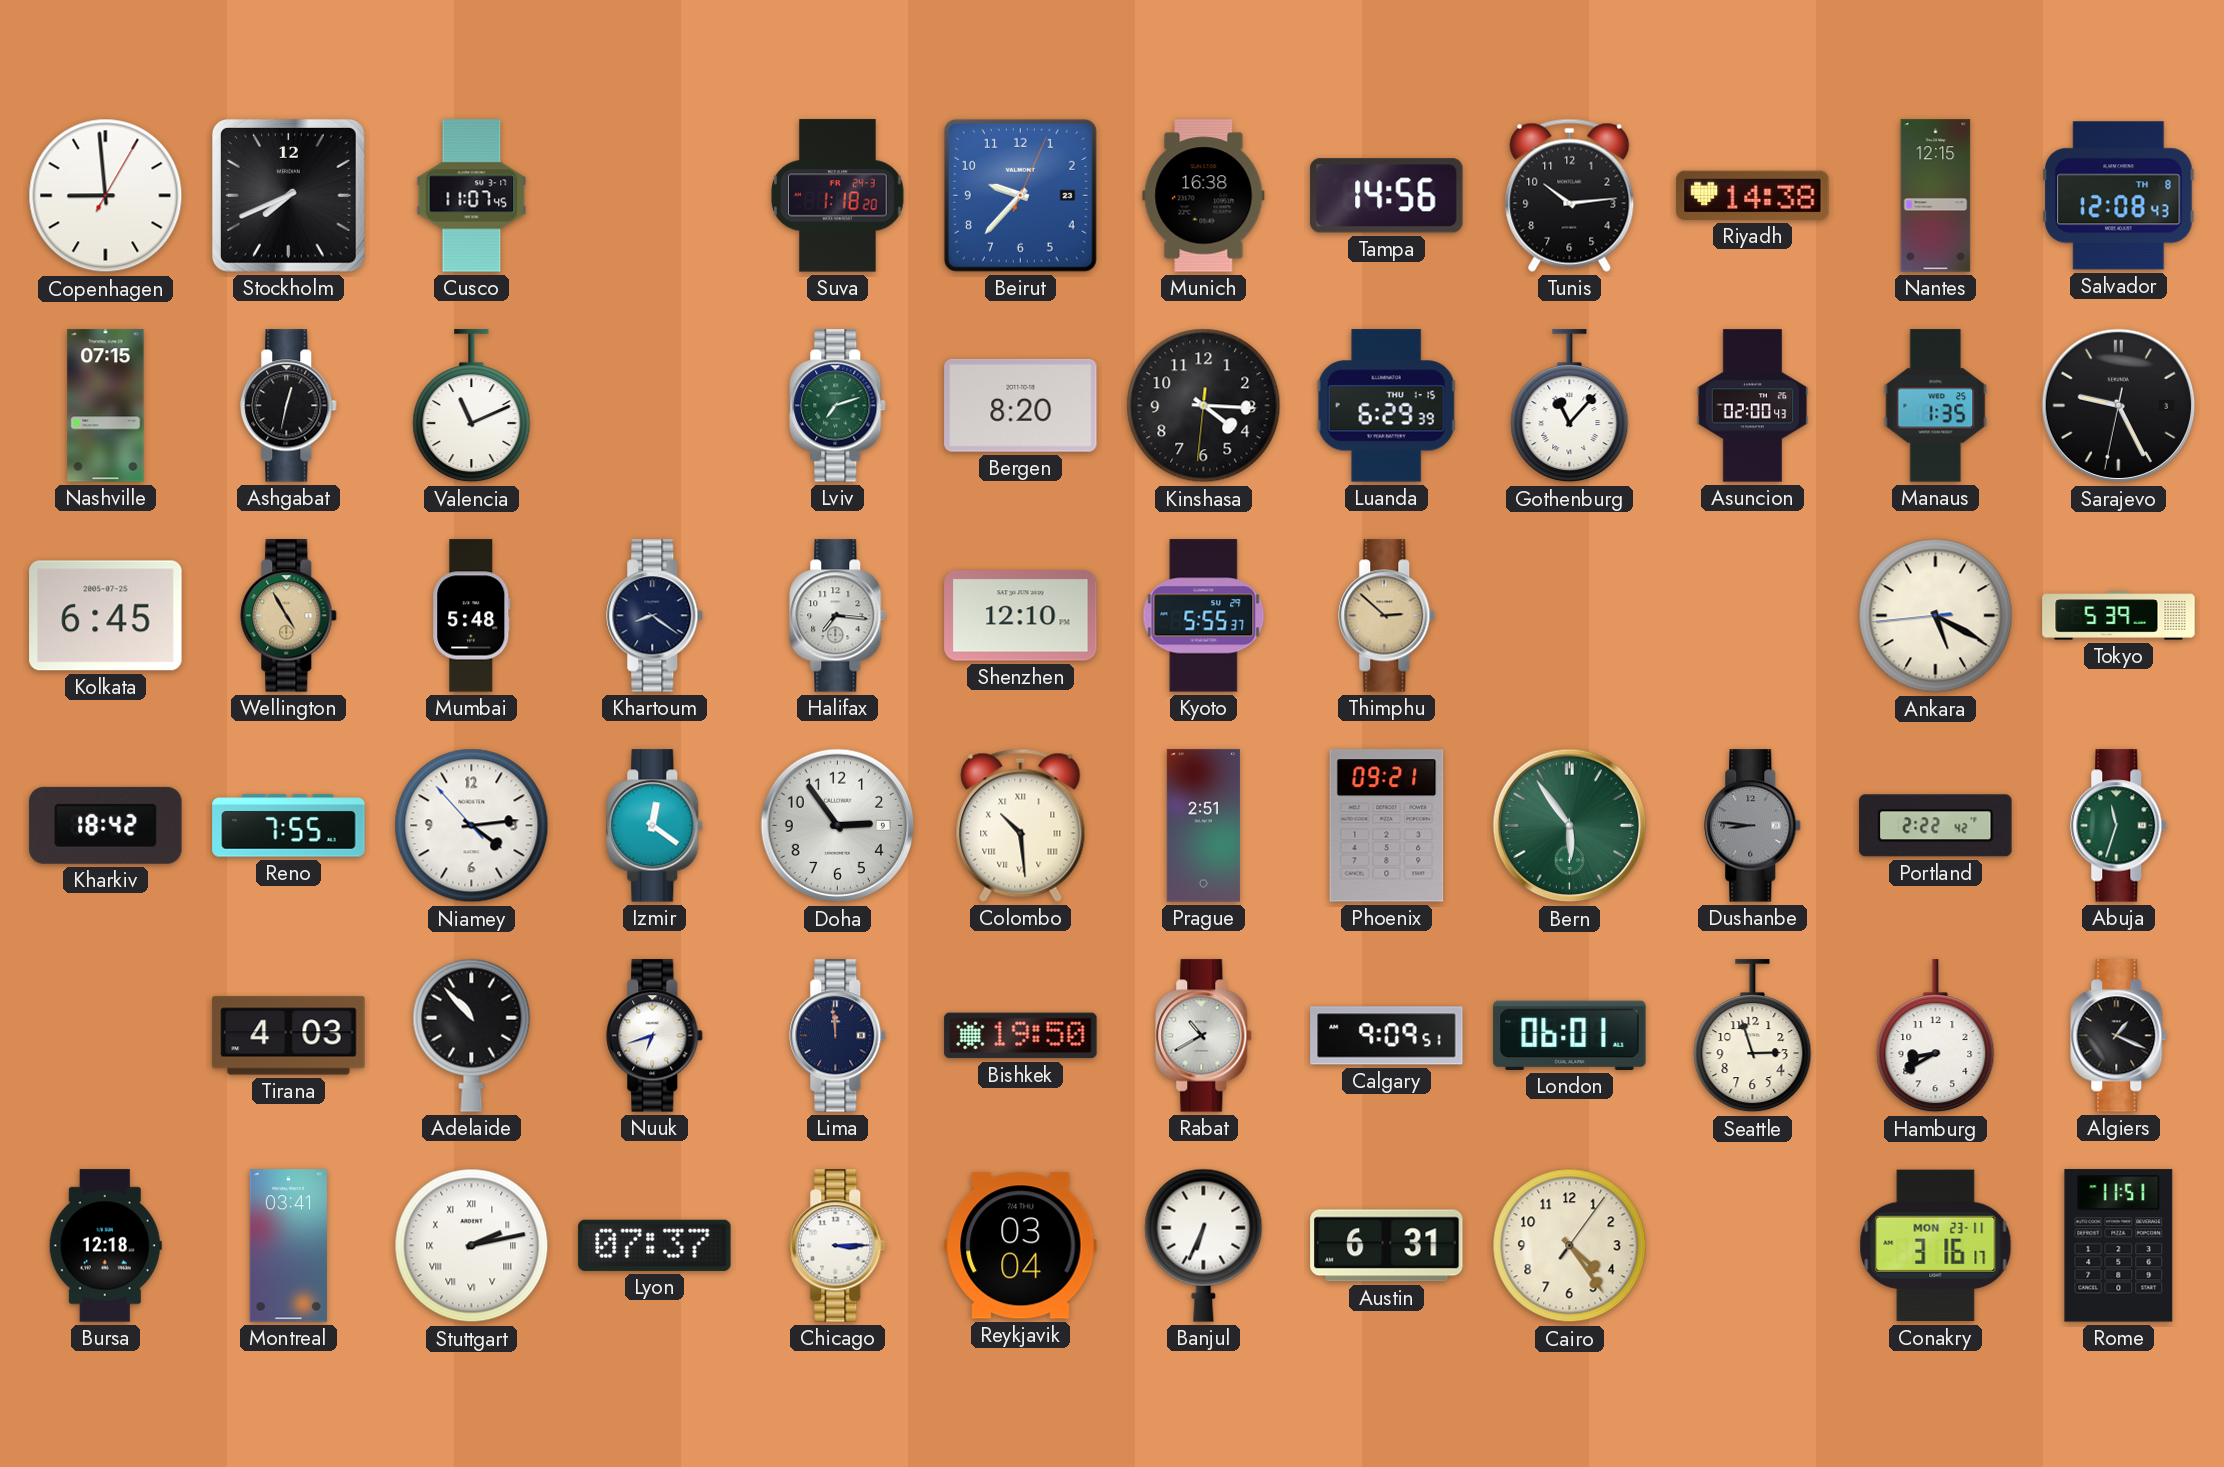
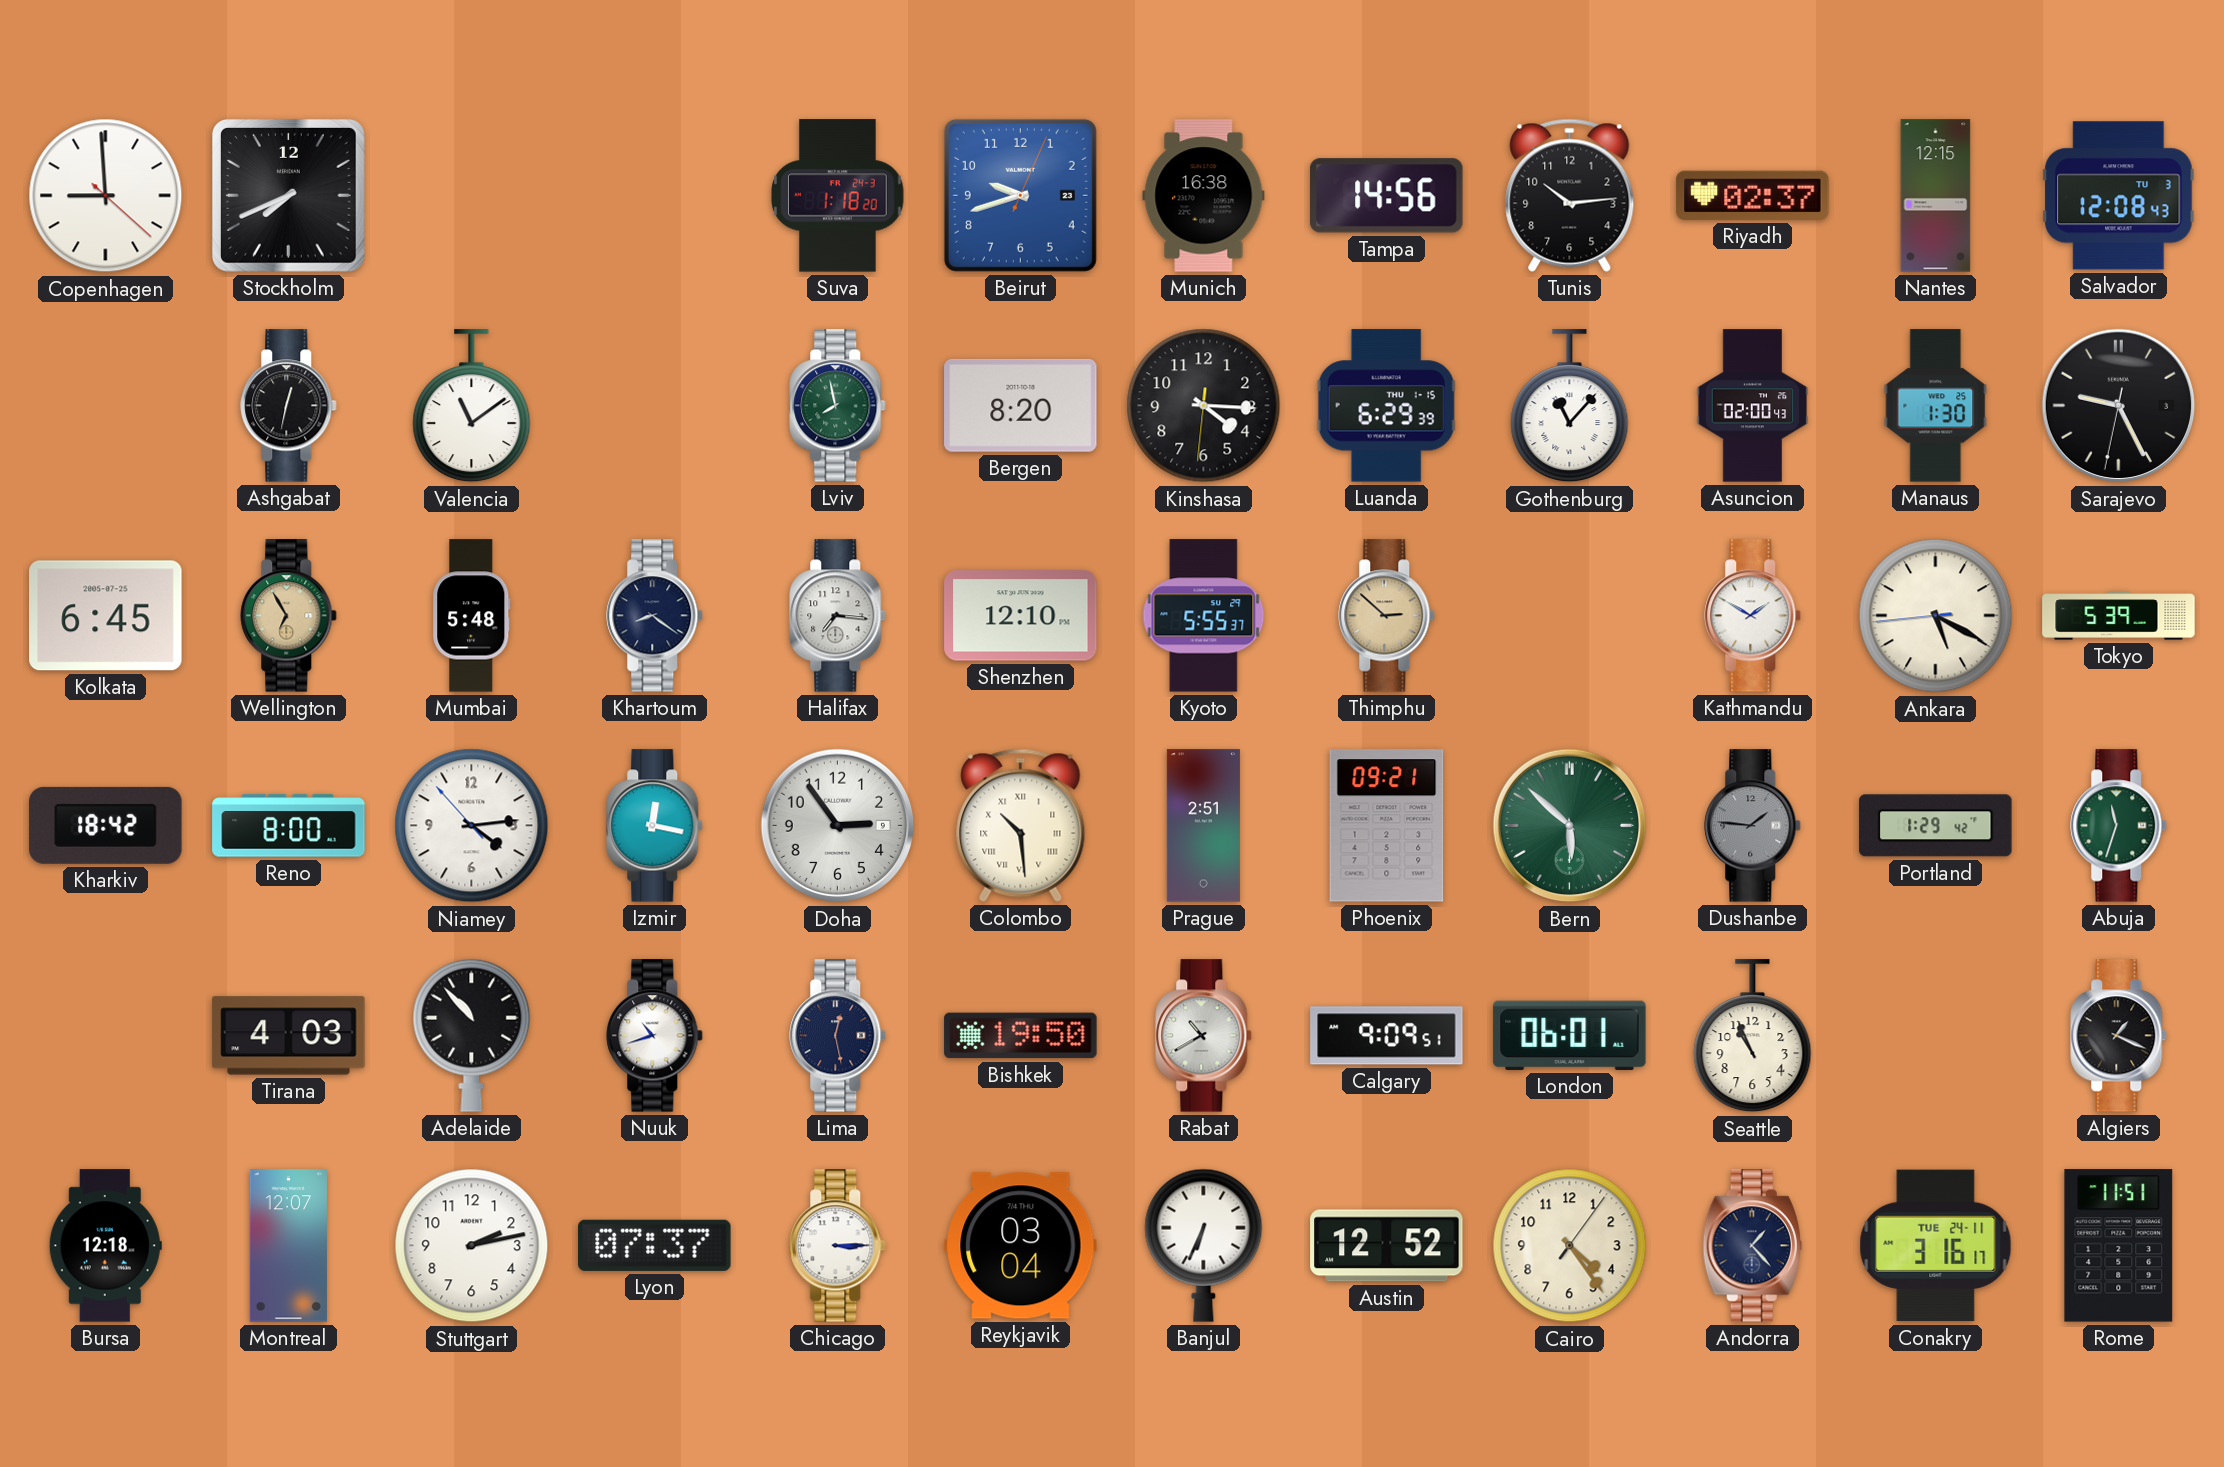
Copenhagen: 8:59:05 -> 8:59:22 (106, 196)
Cusco: 11:07 -> none (472, 196)
Beirut: 9:37 -> 9:42 (1020, 195)
Riyadh: 14:38 -> 02:37 (1753, 195)
Salvador date: TH 8 -> TU 3 (2119, 196)
Nashville: 07:15 -> none (106, 406)
Valencia: 11:11 -> 11:09 (472, 406)
Lviv: 7:12 -> 7:58 (838, 406)
Manaus: 1:35 -> 1:30 (1936, 406)
Wellington: 4:55 -> 6:55 (289, 616)
Kathmandu: none -> 1:50 (1753, 616)
Reno: 7:55 -> 8:00 (289, 826)
Izmir: 12:21 -> 12:17 (655, 826)
Bern: 5:54 -> 5:52 (1570, 826)
Dushanbe: 8:46 -> 1:46 (1753, 826)
Portland: 2:22 -> 1:29 (1936, 826)
Nuuk: 6:42 -> 10:42 (655, 1036)
Lima: 11:59 -> 12:28 (838, 1036)
Seattle: 2:57 -> 10:56 (1753, 1036)
Hamburg: 8:40 -> none (1936, 1036)
Montreal: 03:41 -> 12:07 (288, 1246)
Stuttgart numerals: Roman -> Arabic (472, 1246)
Austin: 6:31 -> 12:52 (1387, 1246)
Andorra: none -> 1:23 (1752, 1246)
Conakry date: MON 23-11 -> TUE 24-11 (1936, 1246)
